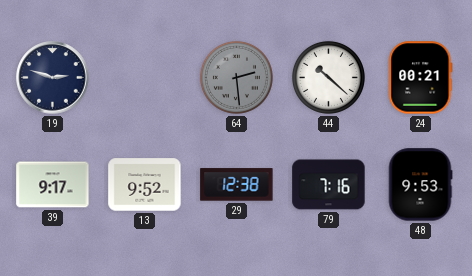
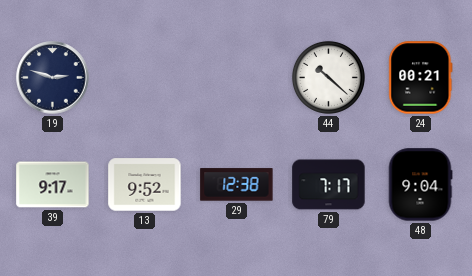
64: 2:29 -> none (236, 77)
79: 7:16 -> 7:17 (329, 185)
48: 9:53 -> 9:04 (420, 185)
